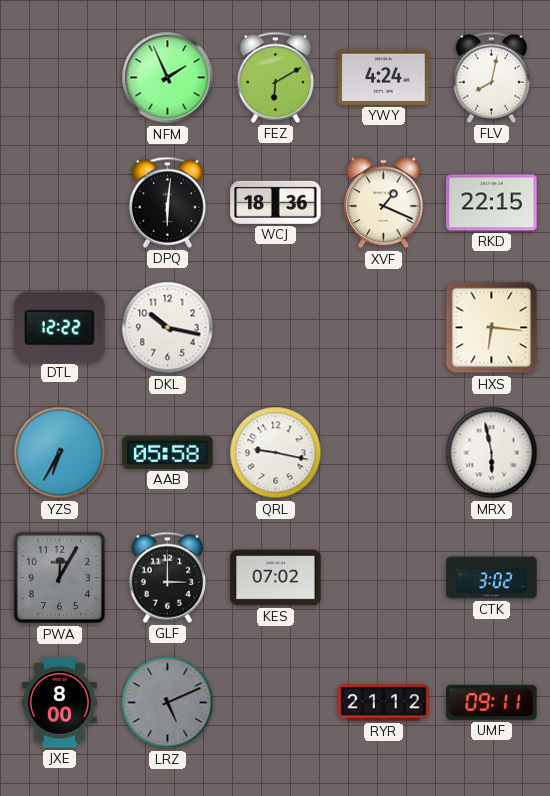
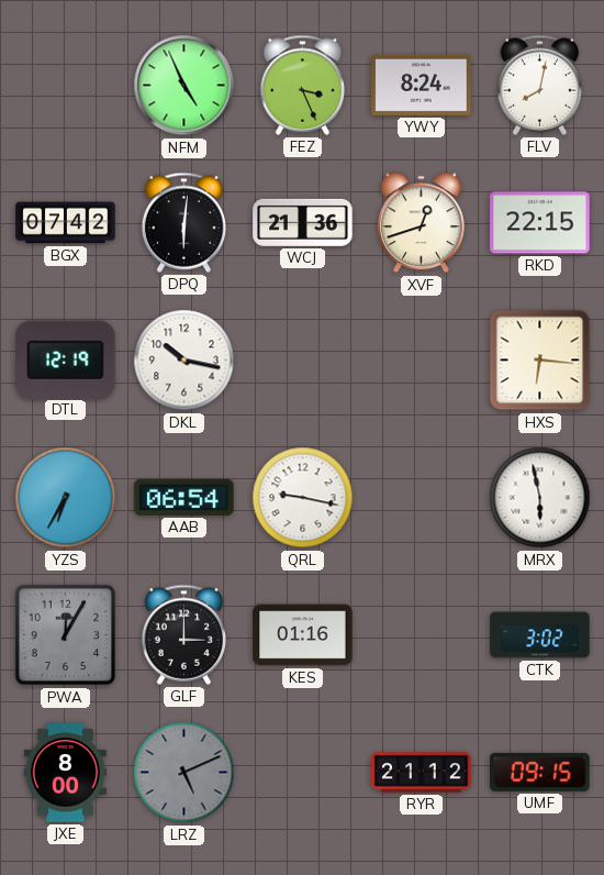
NFM: 1:56 -> 4:56 (184, 86)
FEZ: 6:10 -> 3:26 (303, 85)
YWY: 4:24 -> 8:24 (422, 85)
BGX: none -> 07:42 (66, 223)
WCJ: 18:36 -> 21:36 (303, 222)
XVF: 1:19 -> 12:42 (422, 223)
DTL: 12:22 -> 12:19 (66, 359)
AAB: 05:58 -> 06:54 (184, 497)
KES: 07:02 -> 01:16 (303, 635)
UMF: 09:11 -> 09:15 (540, 772)
